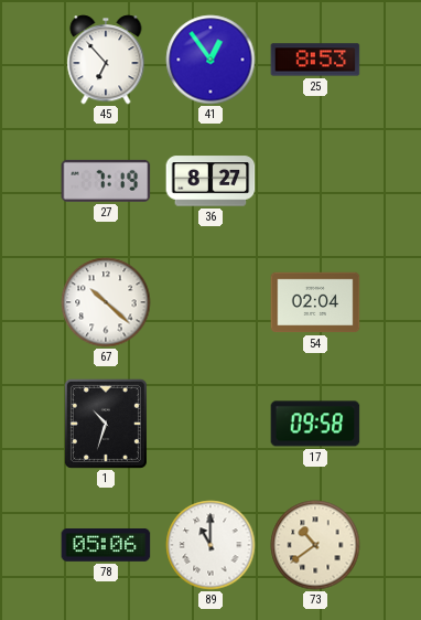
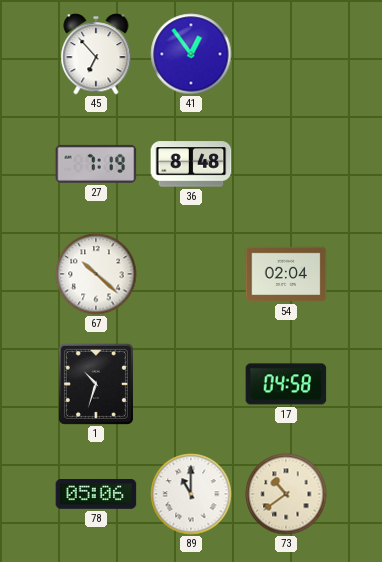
25: 8:53 -> none (315, 60)
36: 8:27 -> 8:48 (191, 164)
17: 09:58 -> 04:58 (286, 384)
